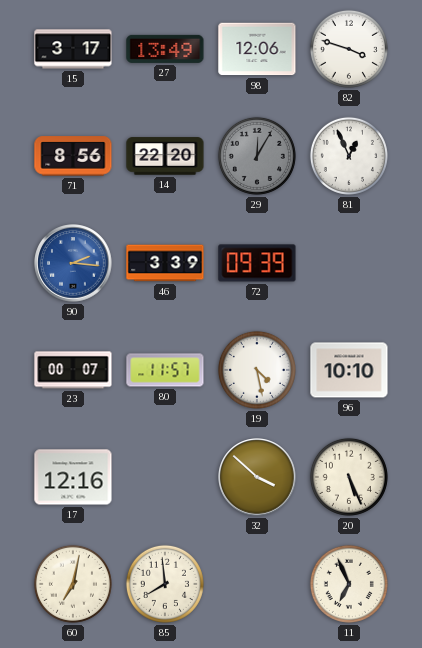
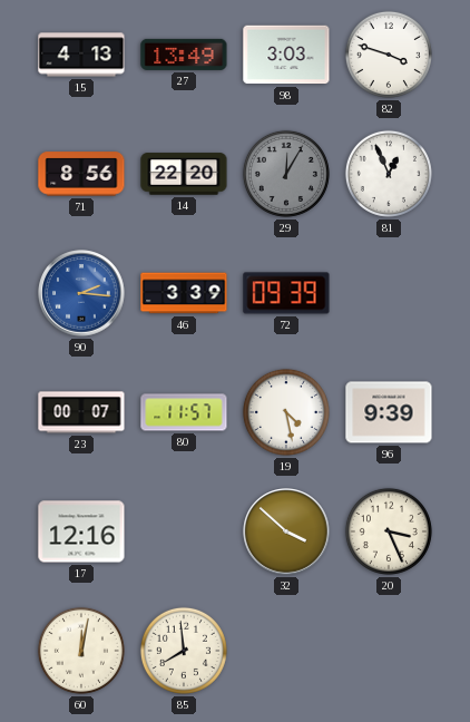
15: 3:17 -> 4:13 (81, 55)
98: 12:06 -> 3:03 (286, 55)
96: 10:10 -> 9:39 (389, 412)
20: 5:26 -> 3:26 (389, 531)
60: 7:02 -> 12:02 (81, 651)
11: 6:56 -> none (349, 584)
